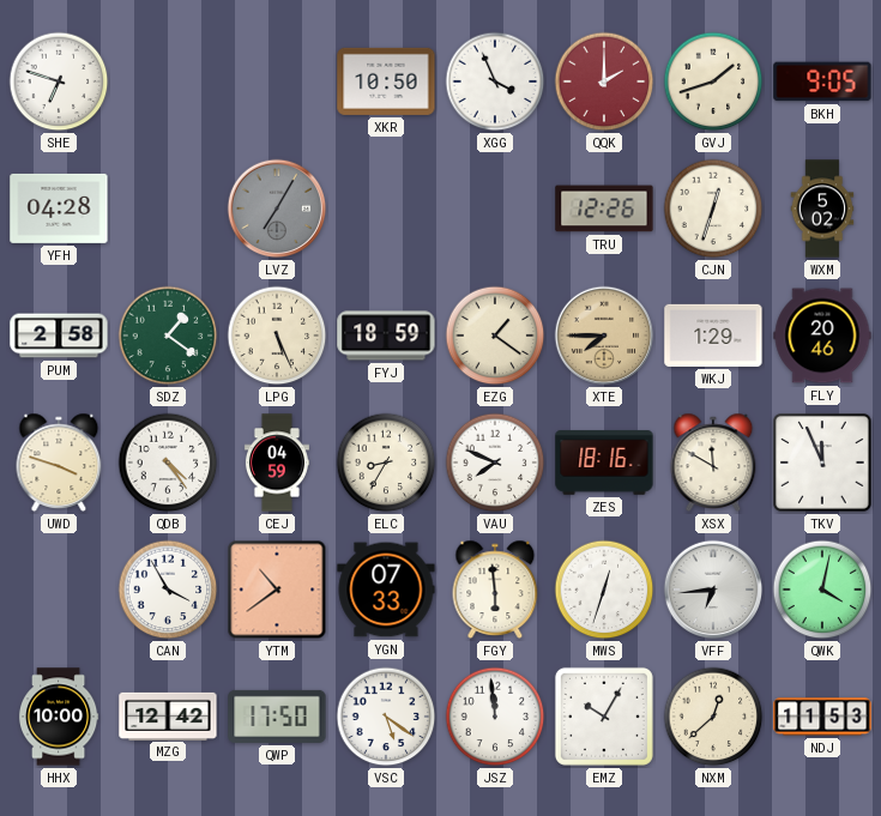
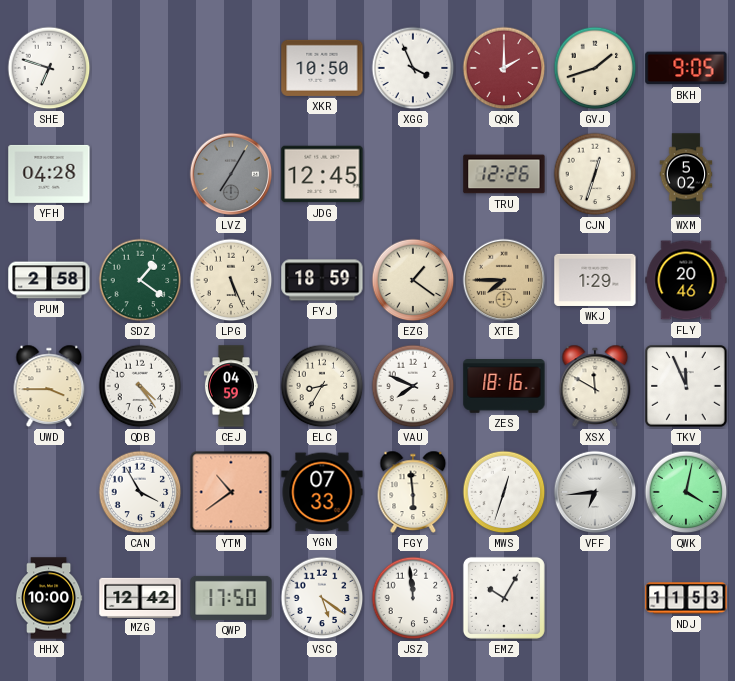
JDG: none -> 12:45 (322, 174)
UWD: 3:48 -> 3:45 (49, 386)
NXM: 12:38 -> none (713, 717)
